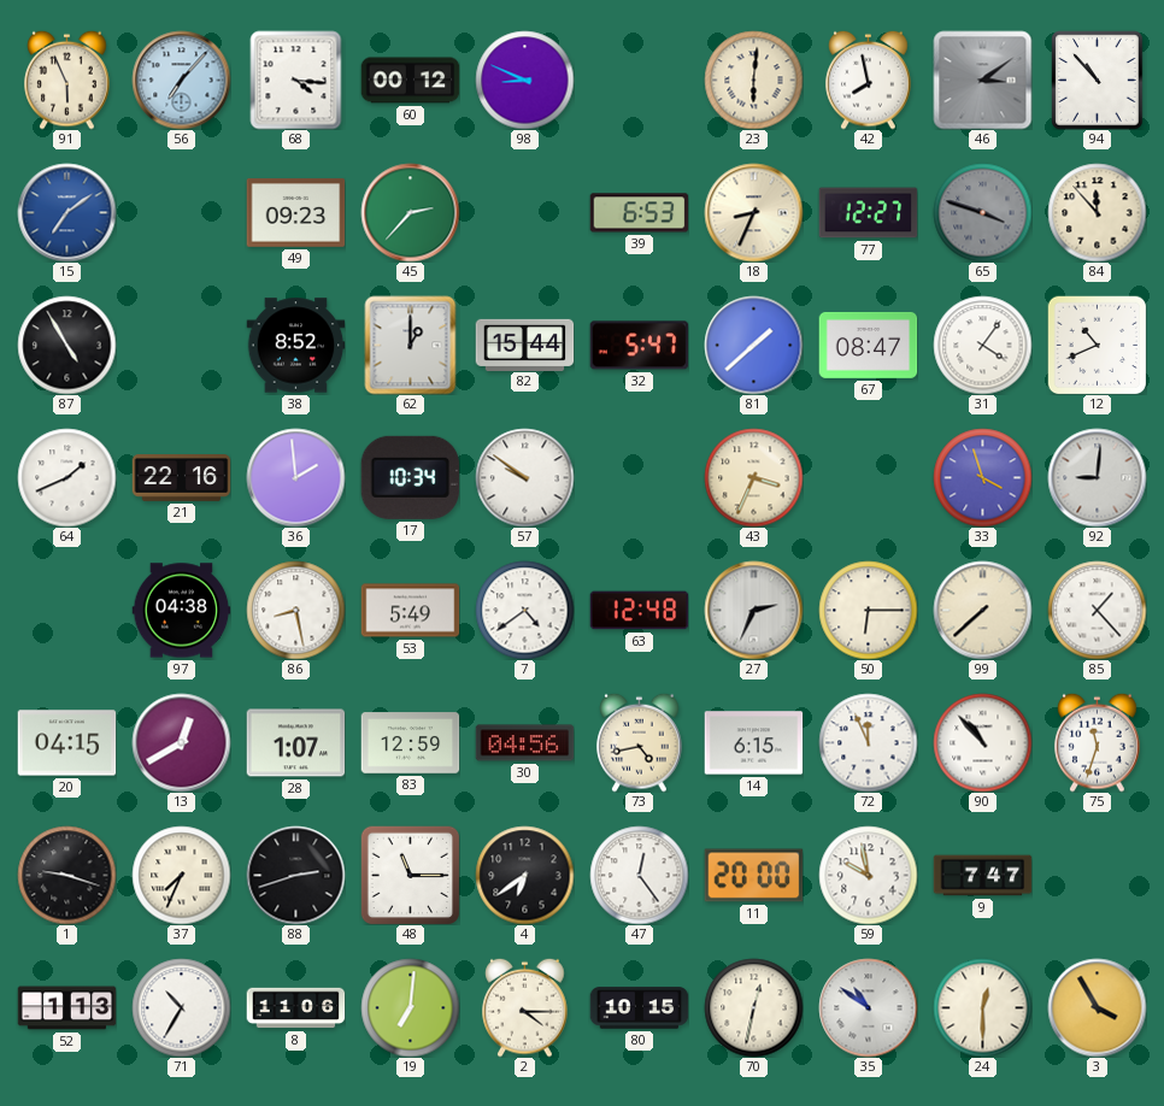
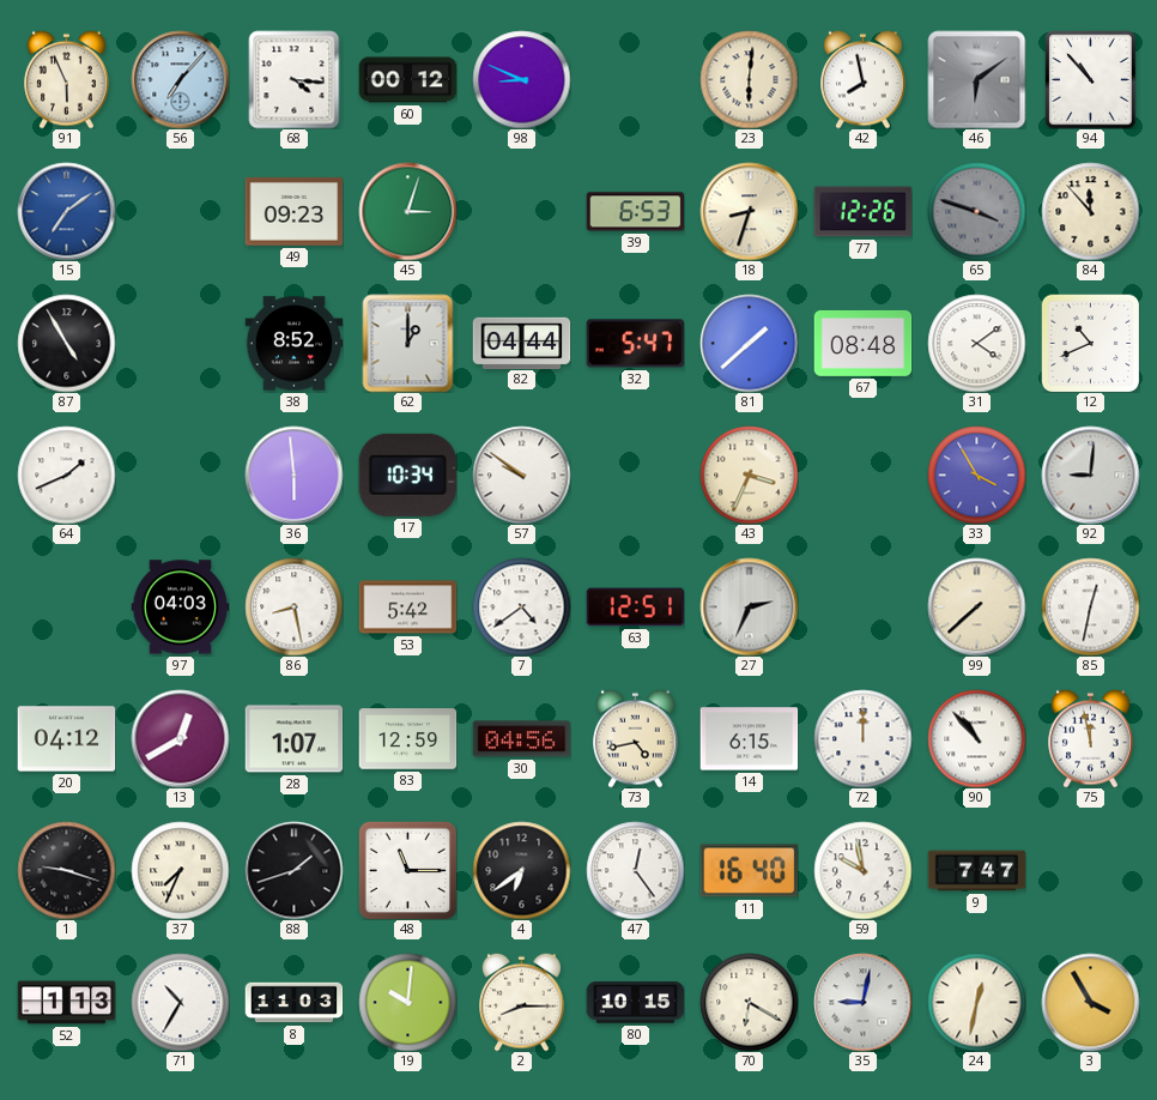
46: 3:09 -> 6:09 (976, 79)
45: 2:37 -> 3:03 (407, 211)
18: 8:34 -> 8:33 (749, 211)
77: 12:27 -> 12:26 (862, 212)
82: 15:44 -> 04:44 (521, 343)
67: 08:47 -> 08:48 (862, 344)
31: 4:06 -> 4:09 (976, 343)
21: 22:16 -> none (181, 478)
36: 1:59 -> 5:59 (293, 475)
33: 3:57 -> 3:55 (976, 475)
97: 04:38 -> 04:03 (180, 608)
53: 5:49 -> 5:42 (407, 608)
63: 12:48 -> 12:51 (635, 608)
50: 6:15 -> none (868, 610)
85: 1:23 -> 12:32 (1090, 606)
20: 04:15 -> 04:12 (66, 739)
72: 11:56 -> 12:00 (862, 738)
75: 11:33 -> 11:58 (1091, 738)
88: 2:42 -> 1:42 (293, 870)
11: 20:00 -> 16:40 (749, 871)
8: 11:06 -> 11:03 (293, 1003)
19: 7:01 -> 10:01 (407, 1002)
2: 4:15 -> 8:15 (522, 1002)
70: 12:32 -> 6:20 (749, 1002)
35: 10:51 -> 9:02 (862, 1002)
24: 12:30 -> 12:32 (976, 1002)
